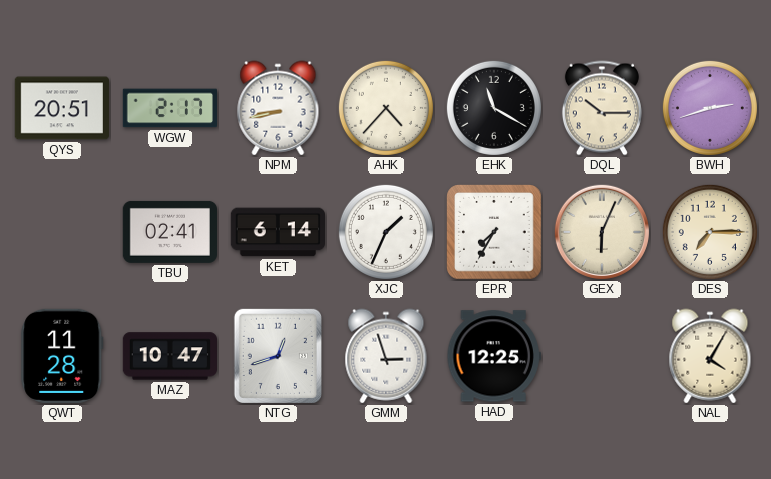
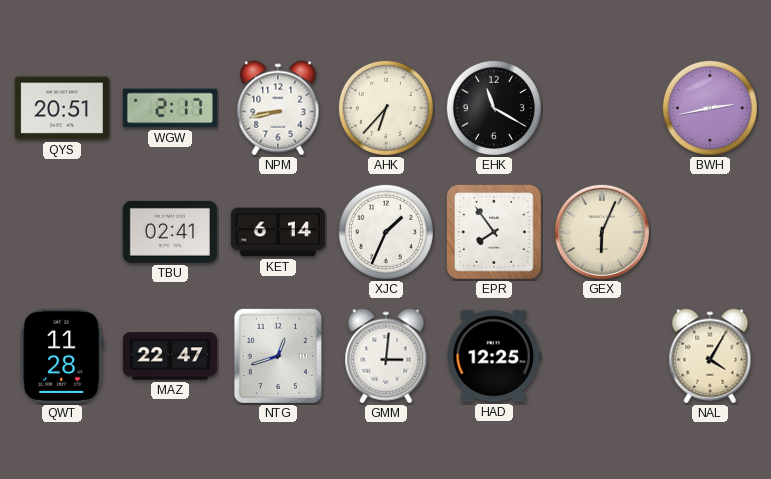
AHK: 4:37 -> 6:37 (386, 108)
DQL: 10:15 -> none (602, 108)
BWH: 2:42 -> 2:43 (710, 108)
EPR: 7:35 -> 7:54 (495, 233)
DES: 7:15 -> none (710, 232)
MAZ: 10:47 -> 22:47 (169, 356)
GMM: 2:57 -> 3:01 (386, 356)
